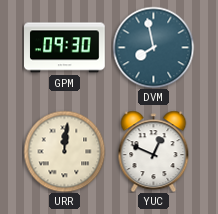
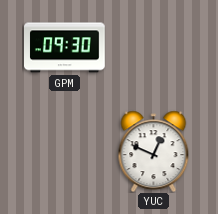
DVM: 7:58 -> none (153, 47)
URR: 12:01 -> none (64, 151)
